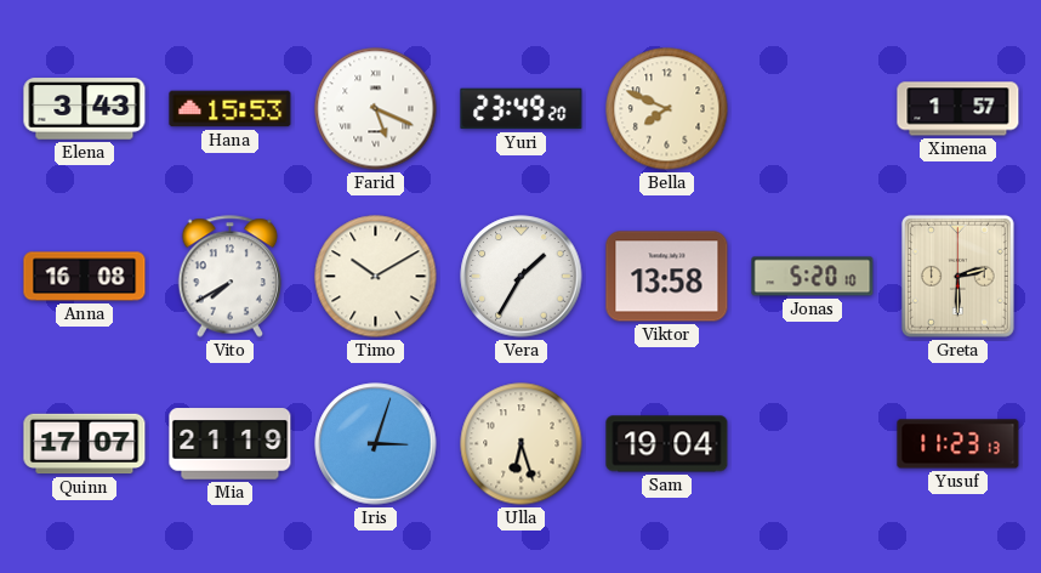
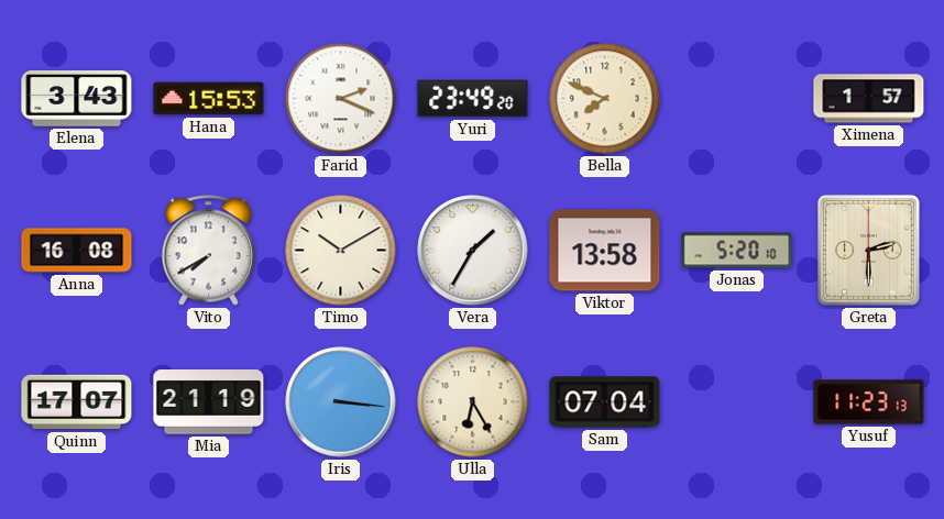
Farid: 5:19 -> 2:19 (341, 99)
Iris: 3:03 -> 3:16 (341, 402)
Ulla: 6:27 -> 6:25 (473, 402)
Sam: 19:04 -> 07:04 (605, 402)
